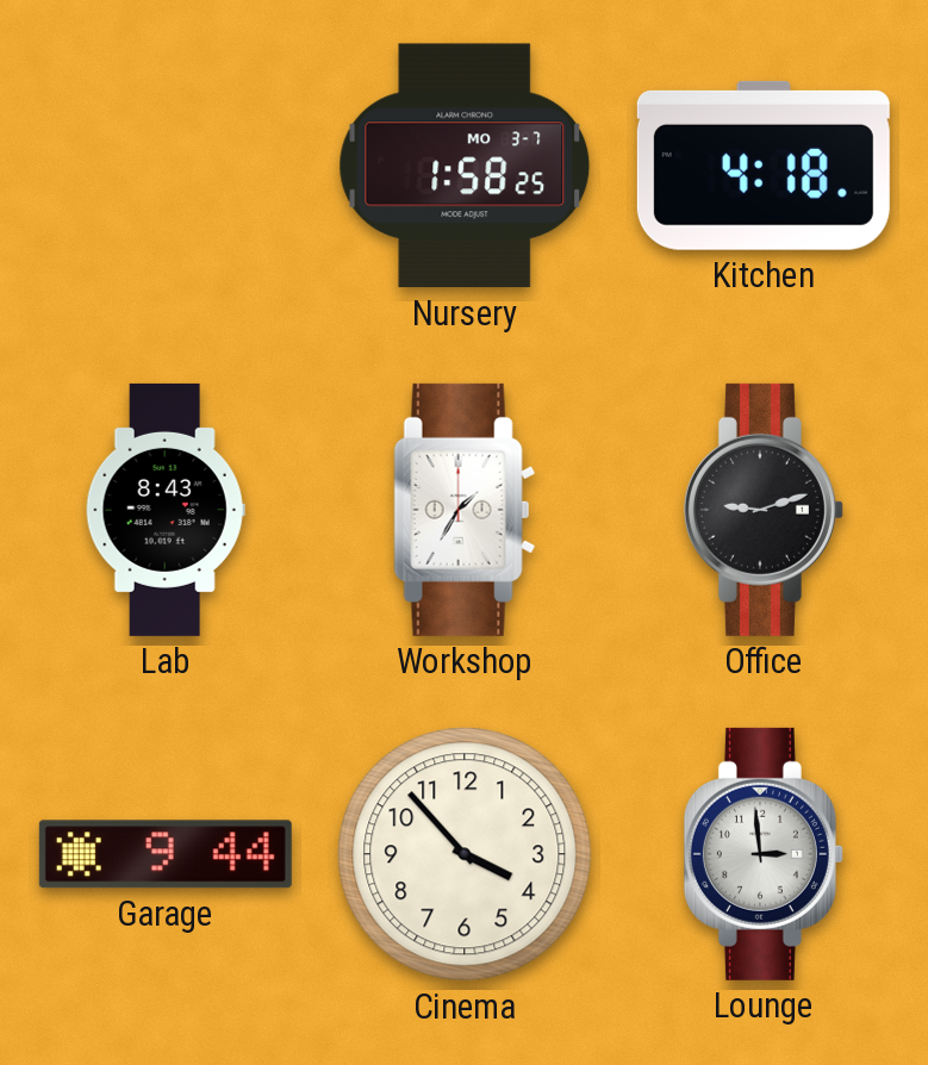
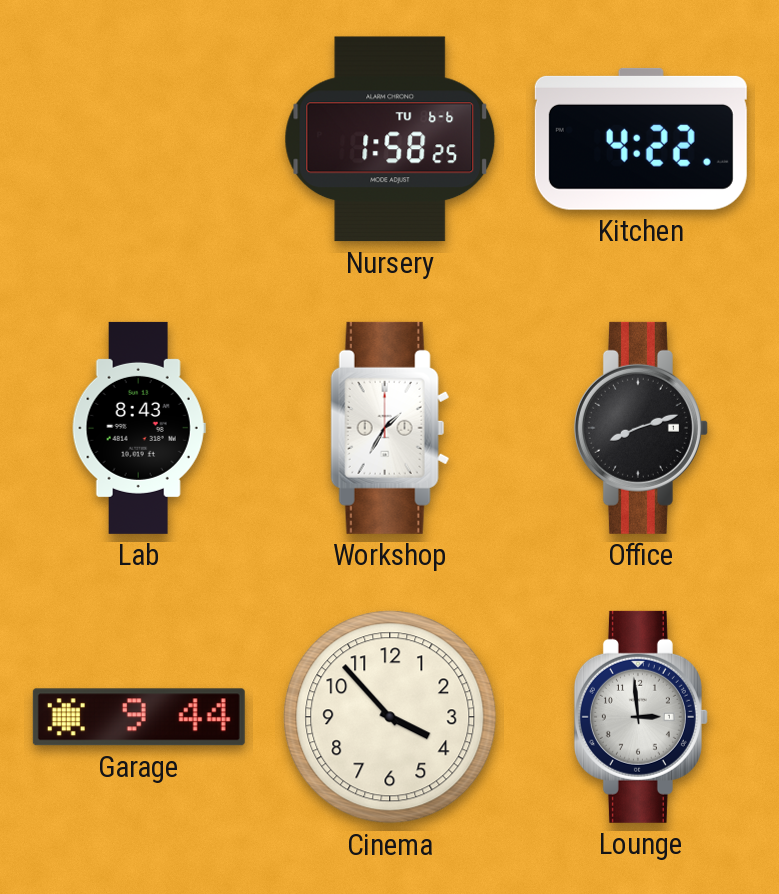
Nursery date: MO 3-7 -> TU 6-6 (390, 139)
Kitchen: 4:18 -> 4:22 (641, 139)
Office: 9:12 -> 8:12 (641, 428)
